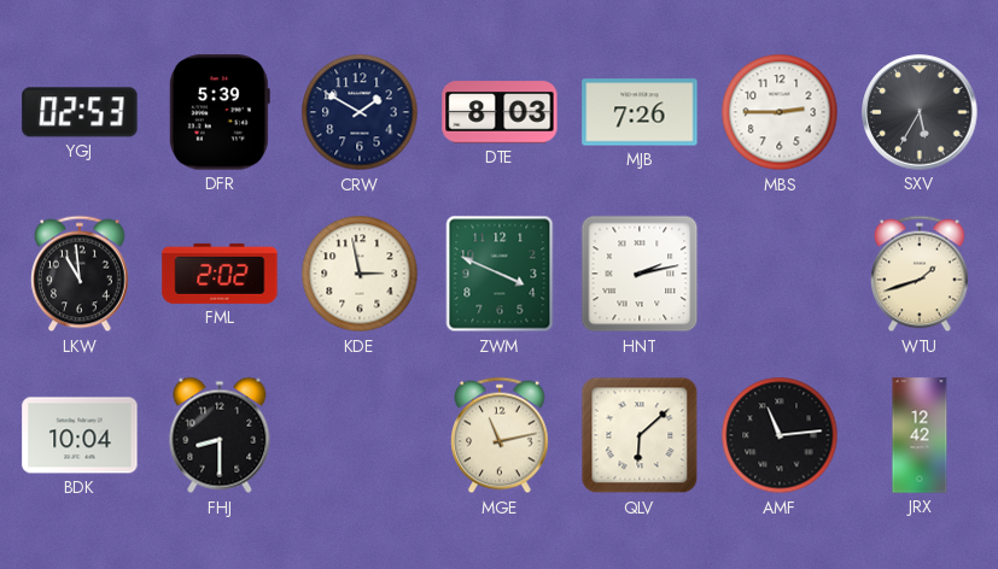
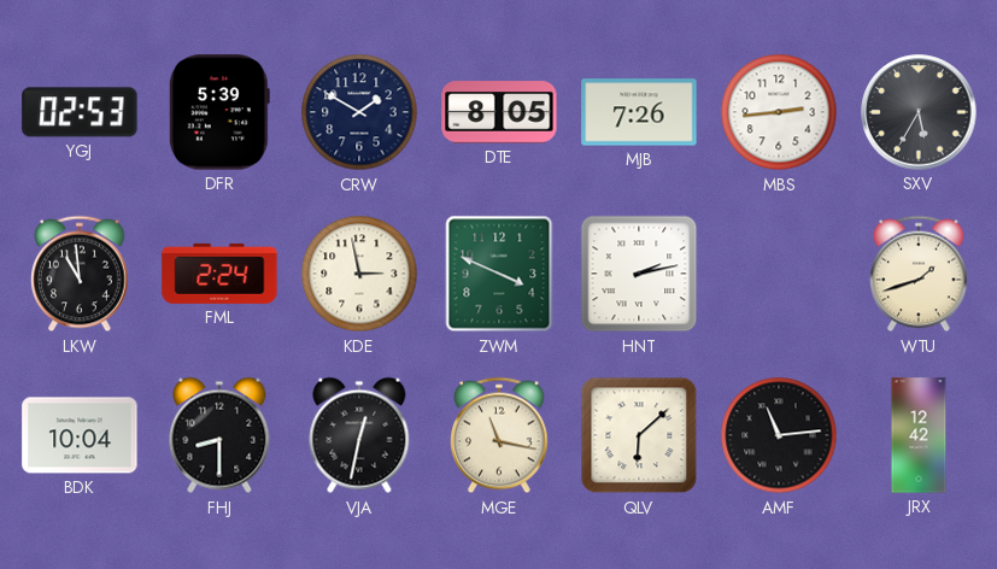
DTE: 8:03 -> 8:05 (499, 112)
MBS: 2:45 -> 2:44 (779, 112)
FML: 2:02 -> 2:24 (219, 274)
VJA: none -> 12:32 (359, 435)
MGE: 11:13 -> 11:17 (499, 435)
